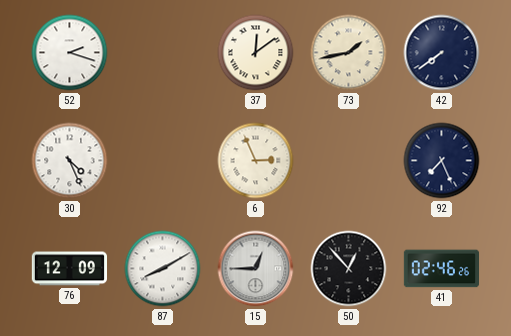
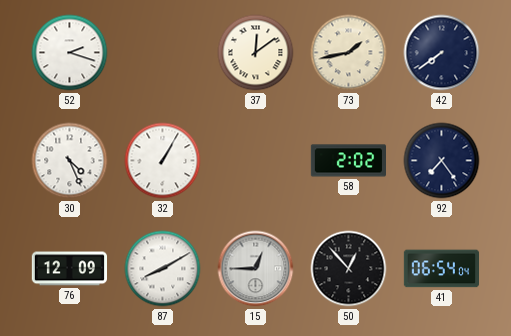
32: none -> 1:05 (163, 161)
6: 2:56 -> none (256, 161)
58: none -> 2:02 (349, 161)
92: 7:26 -> 7:24 (442, 161)
41: 02:46 -> 06:54 (441, 269)
